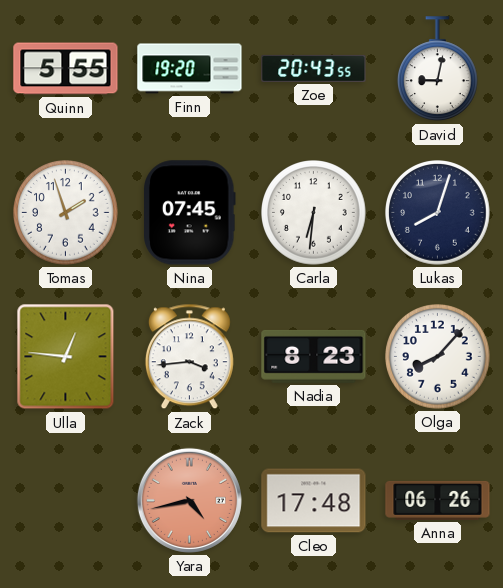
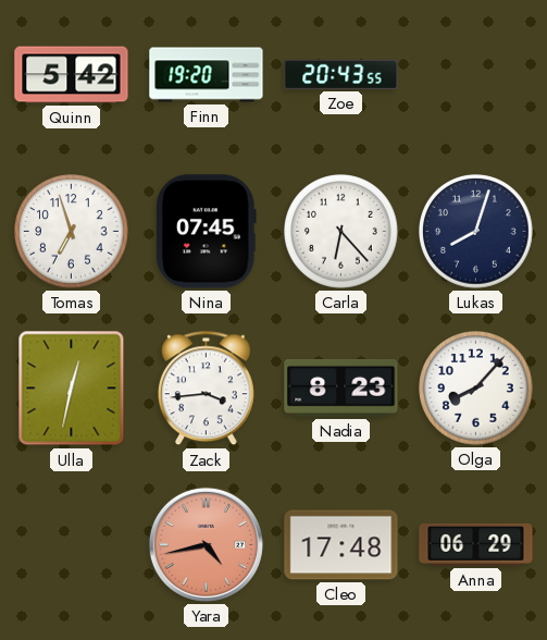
Quinn: 5:55 -> 5:42 (72, 75)
David: 9:02 -> none (437, 69)
Tomas: 1:57 -> 6:57 (72, 232)
Carla: 6:31 -> 6:23 (341, 232)
Ulla: 12:46 -> 12:32 (72, 389)
Anna: 06:26 -> 06:29 (476, 544)
